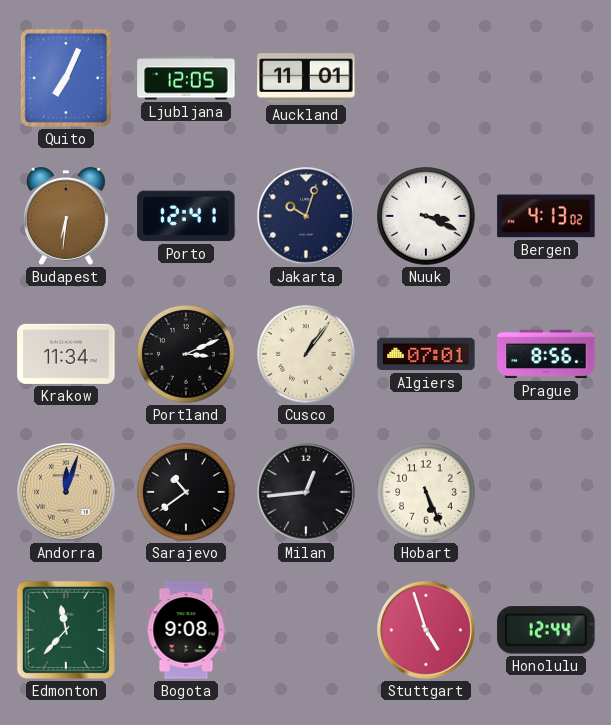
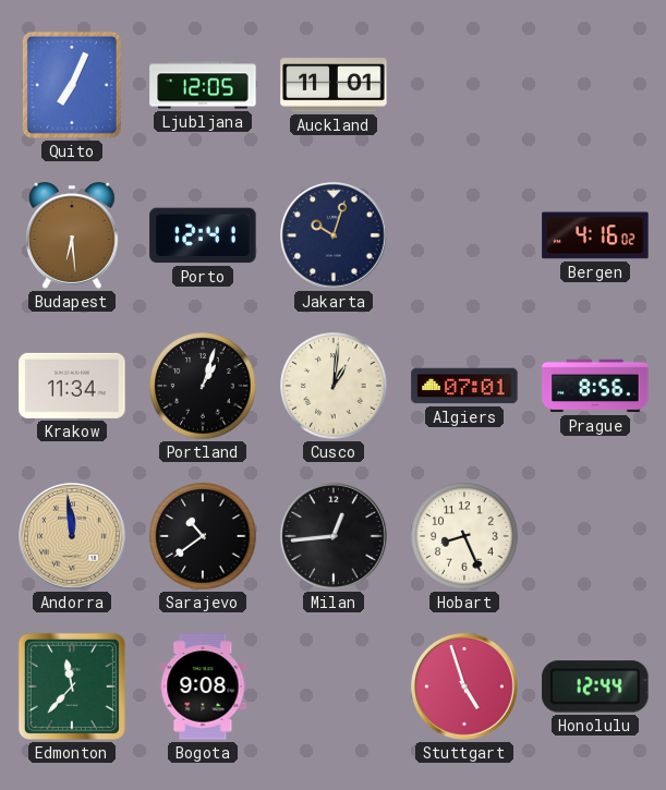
Budapest: 6:31 -> 6:29 (72, 235)
Nuuk: 3:19 -> none (426, 216)
Bergen: 4:13 -> 4:16 (595, 235)
Portland: 3:11 -> 1:03 (203, 386)
Cusco: 1:06 -> 1:01 (334, 386)
Andorra: 12:03 -> 11:59 (73, 537)
Hobart: 5:26 -> 8:26 (464, 536)
